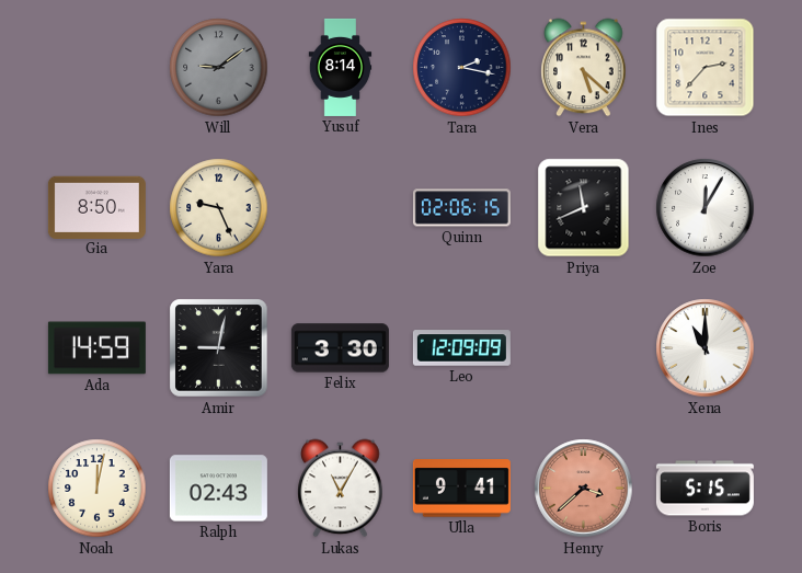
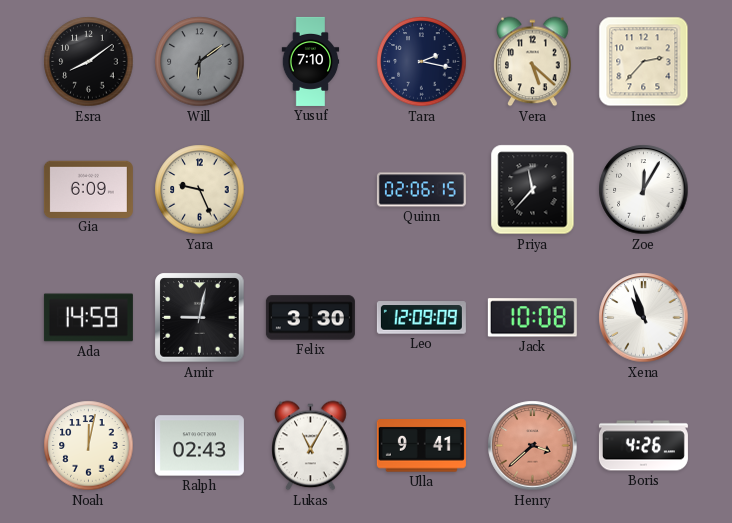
Esra: none -> 8:09 (89, 62)
Will: 9:09 -> 6:09 (200, 62)
Yusuf: 8:14 -> 7:10 (311, 61)
Gia: 8:50 -> 6:09 (88, 189)
Priya: 11:41 -> 11:37 (533, 190)
Jack: none -> 10:08 (532, 318)
Xena: 11:00 -> 10:57 (644, 318)
Boris: 5:15 -> 4:26 (643, 446)
